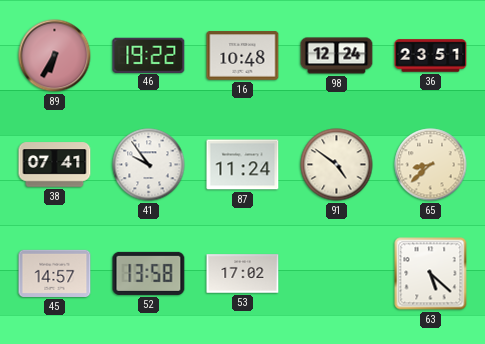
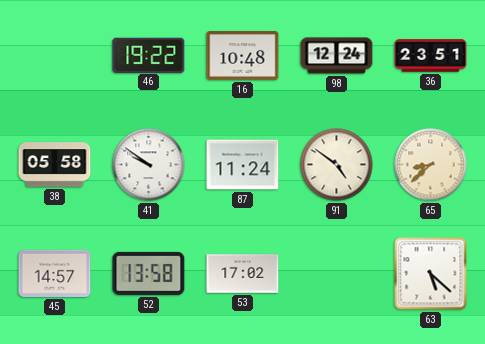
89: 6:35 -> none (55, 56)
38: 07:41 -> 05:58 (55, 165)
41: 9:54 -> 9:51 (149, 165)
